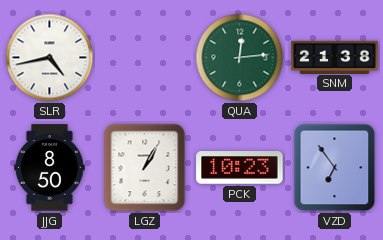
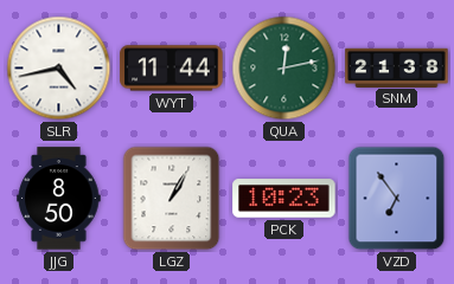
WYT: none -> 11:44 (172, 69)
QUA: 12:14 -> 12:13 (284, 69)
